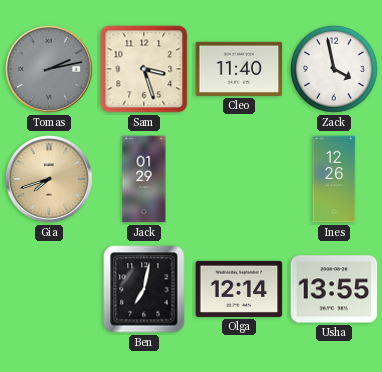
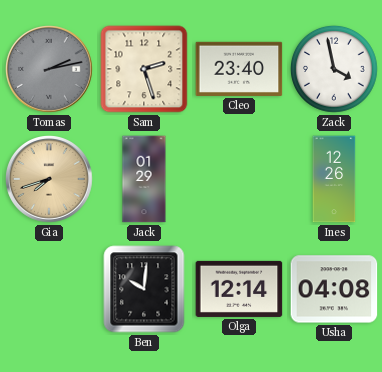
Sam: 3:27 -> 2:27 (144, 69)
Cleo: 11:40 -> 23:40 (239, 69)
Ben: 7:02 -> 10:01 (144, 289)
Usha: 13:55 -> 04:08 (334, 289)
